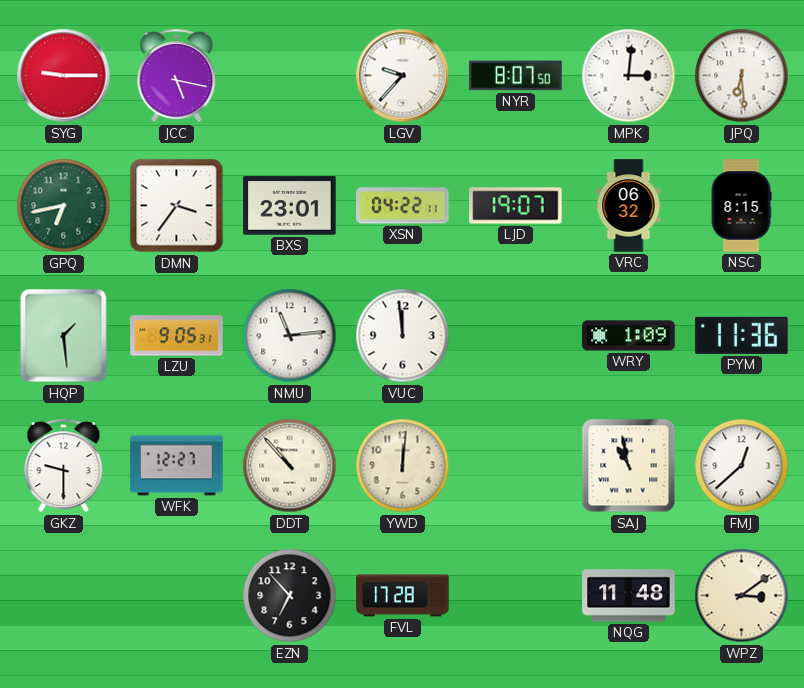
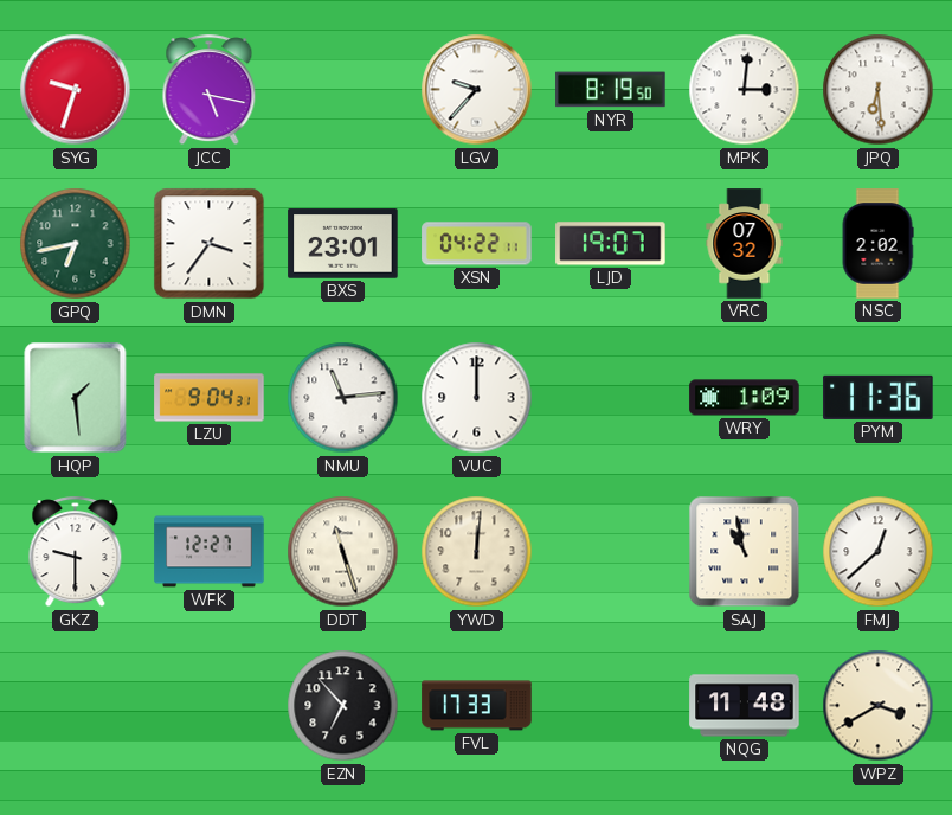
SYG: 9:15 -> 9:33 (76, 90)
NYR: 8:07 -> 8:19 (611, 90)
VRC: 06:32 -> 07:32 (745, 244)
NSC: 8:15 -> 2:02 (877, 244)
LZU: 9:05 -> 9:04 (210, 398)
VUC: 11:59 -> 12:00 (477, 398)
DDT: 10:53 -> 11:27 (343, 552)
FVL: 17:28 -> 17:33 (477, 706)
WPZ: 3:09 -> 3:40 (879, 706)
